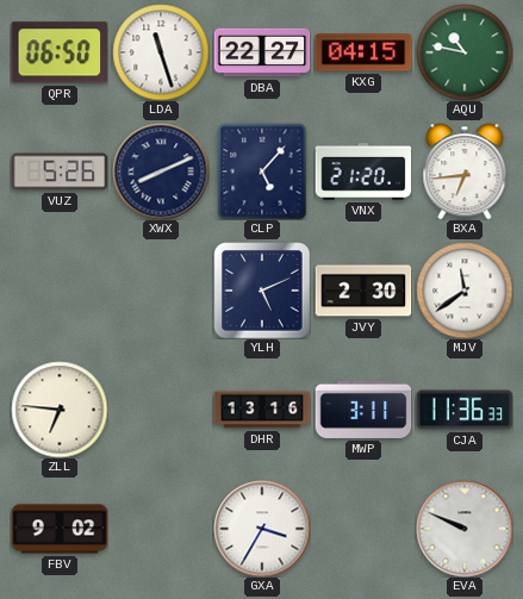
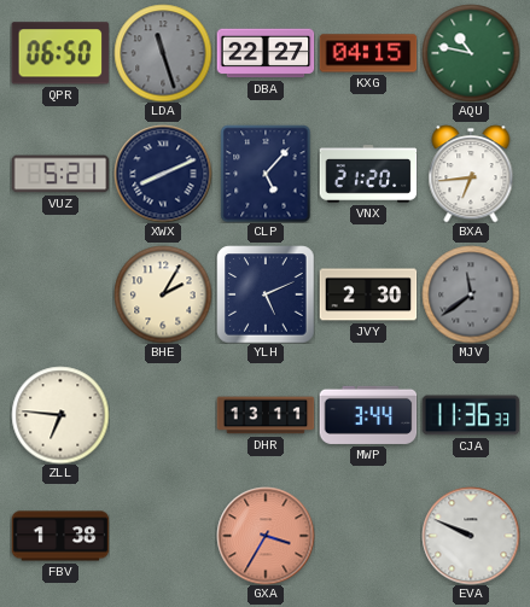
LDA dial: white -> grey (163, 53)
VUZ: 5:26 -> 5:21 (60, 174)
BHE: none -> 2:05 (163, 294)
MJV dial: white -> grey (471, 294)
DHR: 13:16 -> 13:11 (266, 415)
MWP: 3:11 -> 3:44 (368, 415)
FBV: 9:02 -> 1:38 (60, 536)
GXA dial: white -> salmon (266, 536)
